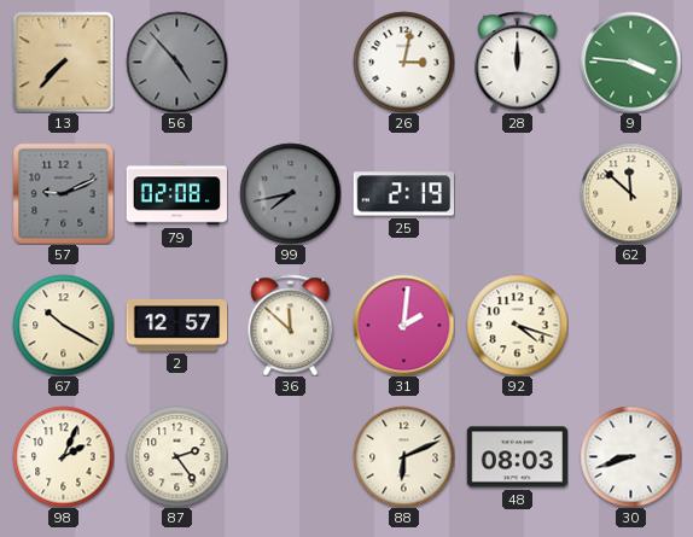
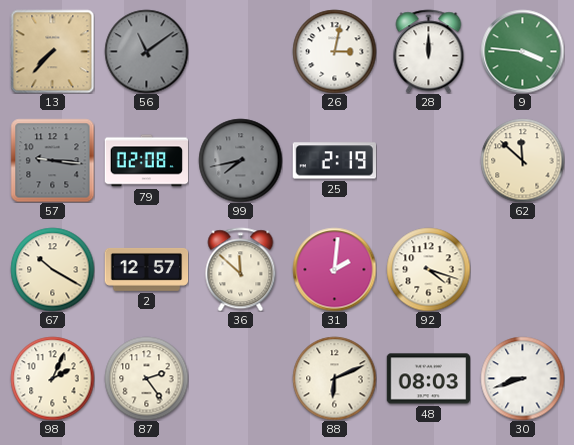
56: 4:53 -> 11:09 (146, 51)
57: 9:11 -> 9:16 (52, 160)
